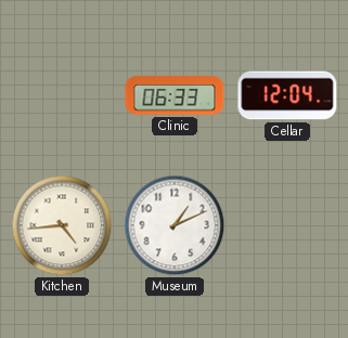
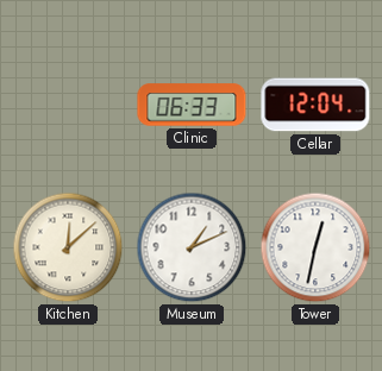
Kitchen: 4:44 -> 12:08 (68, 247)
Tower: none -> 12:32 (315, 247)
